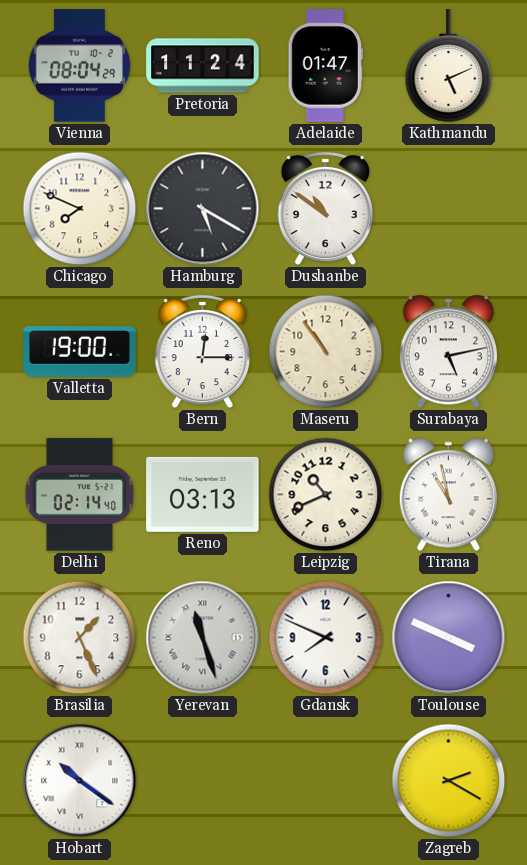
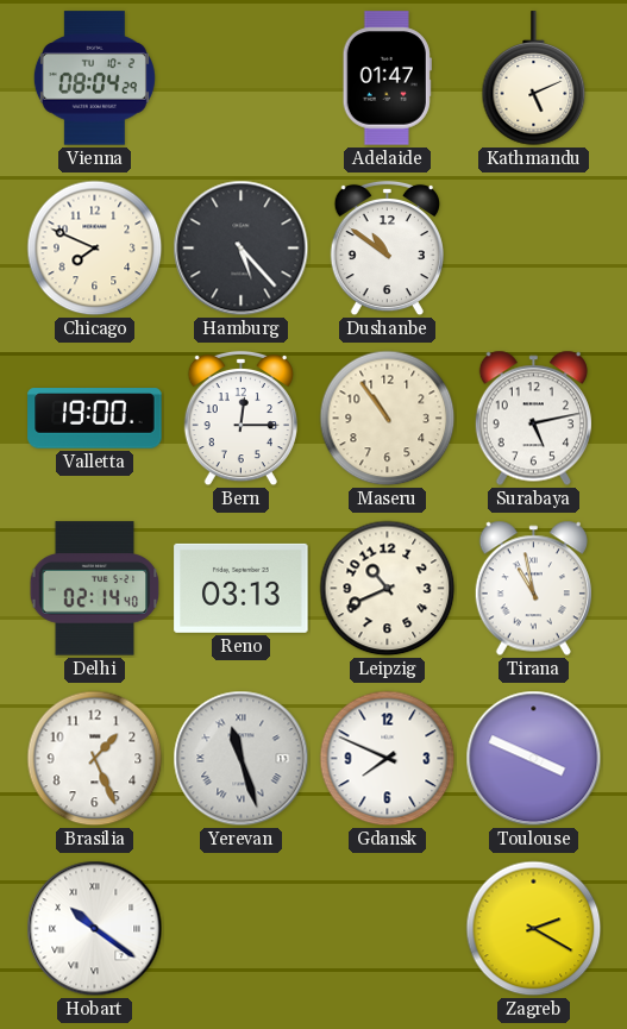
Pretoria: 11:24 -> none (203, 66)
Hamburg: 5:20 -> 5:23 (242, 249)
